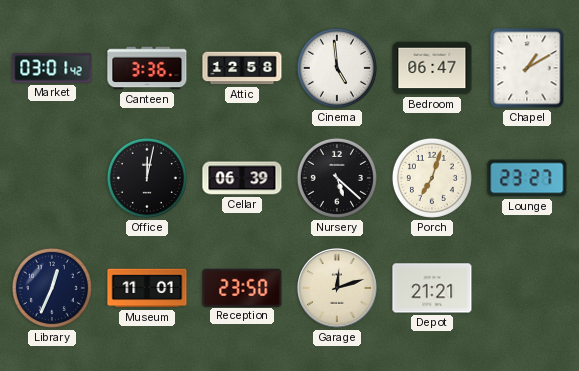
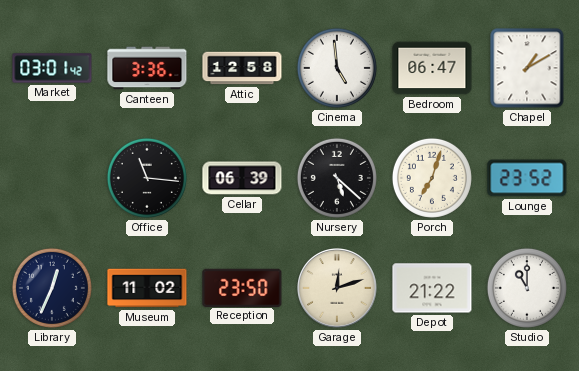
Office: 12:02 -> 11:16 (147, 178)
Lounge: 23:27 -> 23:52 (527, 178)
Museum: 11:01 -> 11:02 (147, 288)
Depot: 21:21 -> 21:22 (432, 288)
Studio: none -> 11:00 (527, 288)
